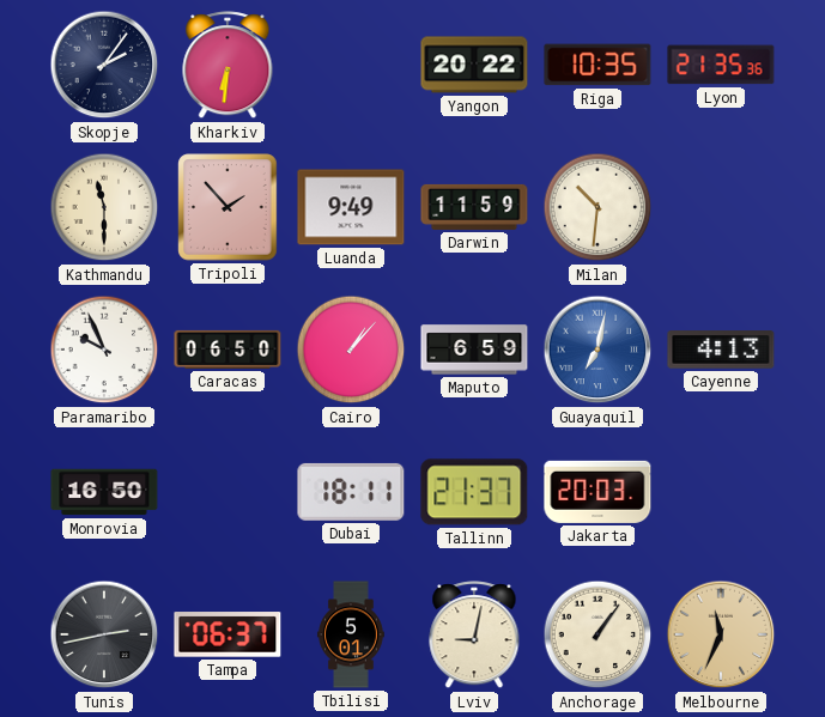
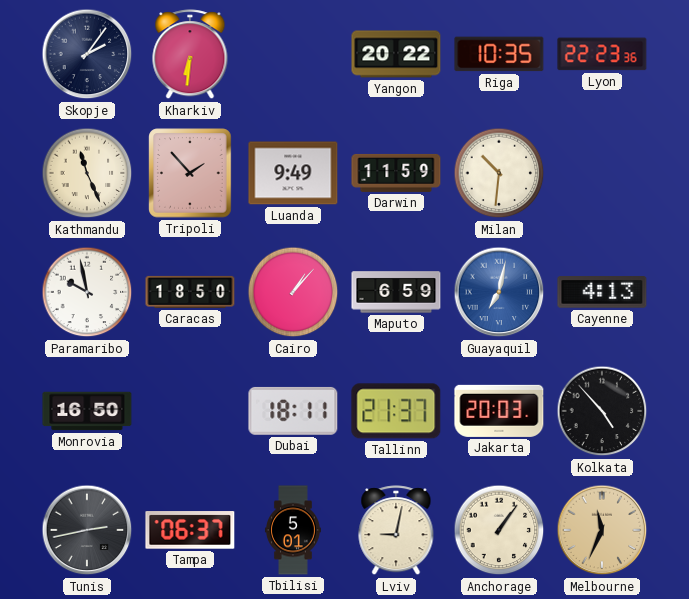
Lyon: 21:35 -> 22:23 (602, 54)
Kathmandu: 11:30 -> 11:26 (87, 173)
Paramaribo: 9:56 -> 9:58 (87, 292)
Caracas: 06:50 -> 18:50 (190, 292)
Kolkata: none -> 4:53 (602, 411)
